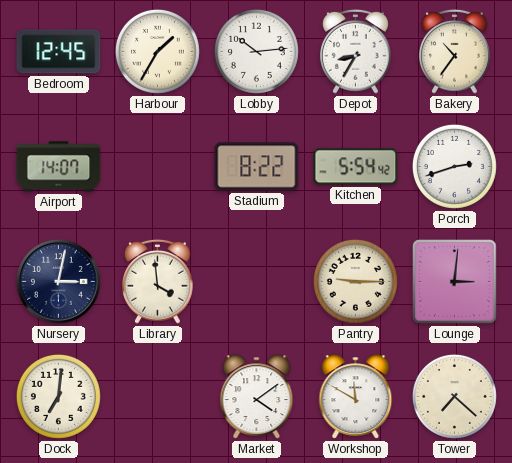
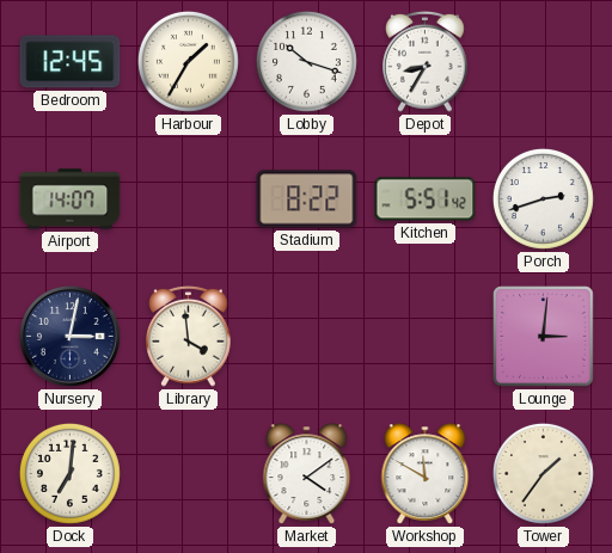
Lobby: 10:14 -> 10:18 (306, 61)
Bakery: 10:36 -> none (455, 51)
Kitchen: 5:54 -> 5:51 (426, 199)
Pantry: 9:15 -> none (355, 281)
Tower: 7:22 -> 1:36 (543, 473)
